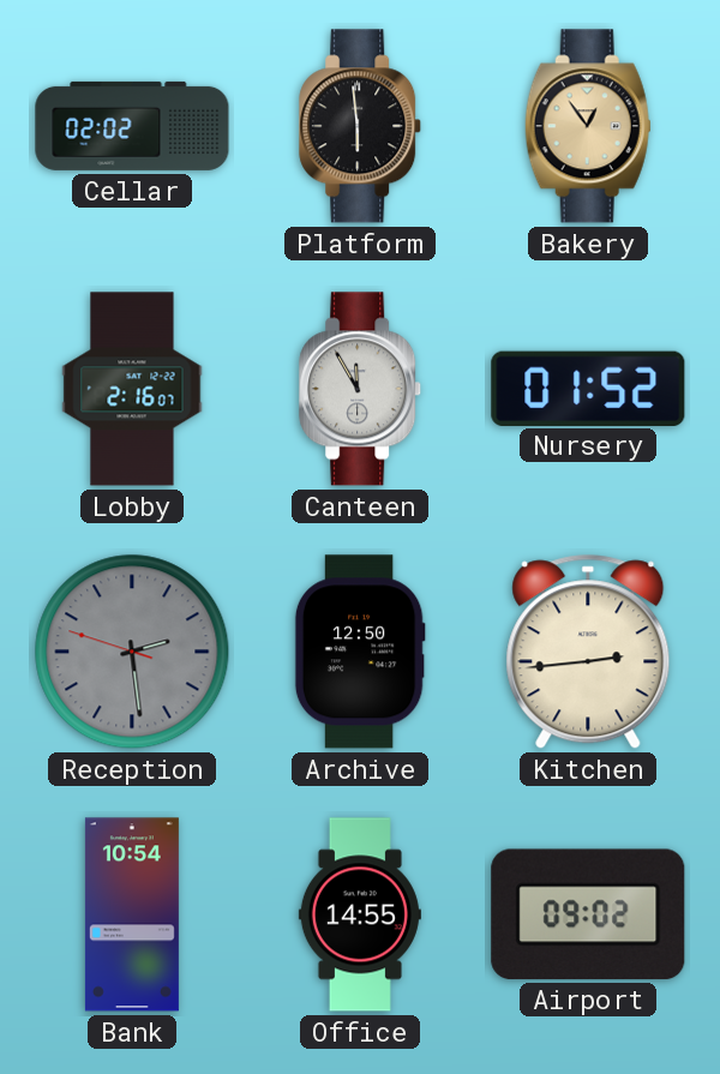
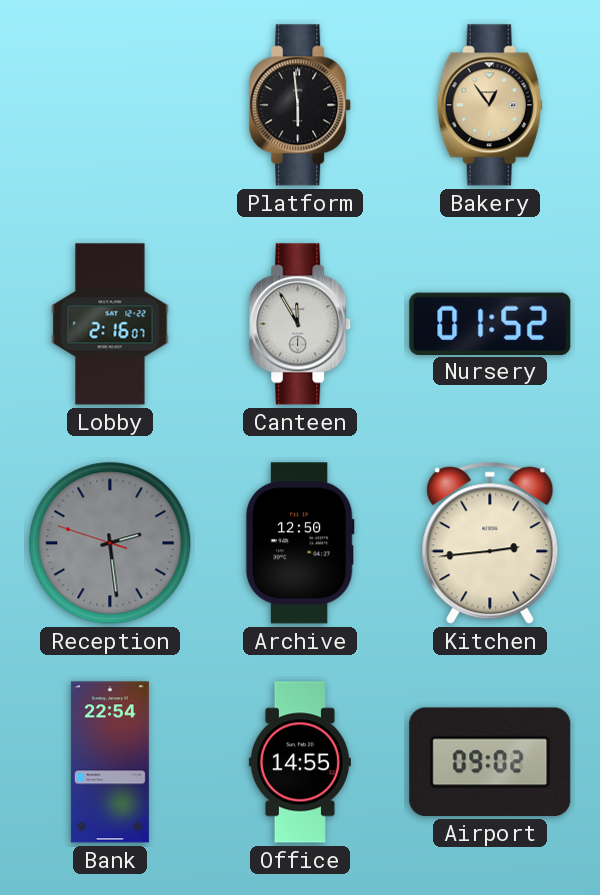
Cellar: 02:02 -> none (132, 126)
Bank: 10:54 -> 22:54 (110, 762)
